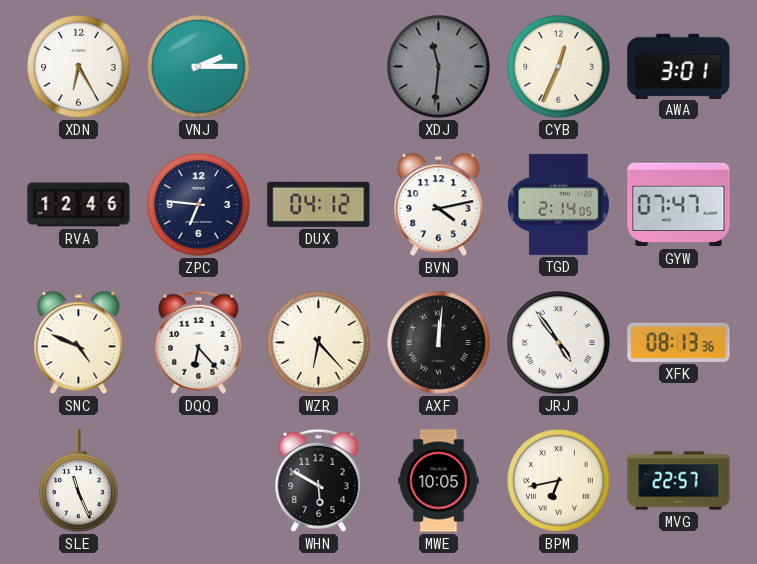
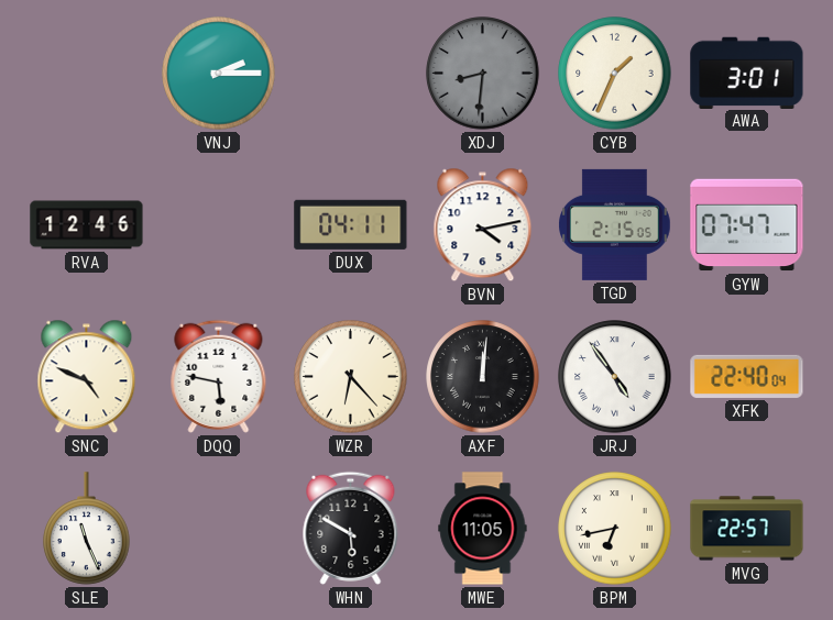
XDN: 6:25 -> none (79, 67)
XDJ: 11:31 -> 8:31 (483, 74)
CYB: 12:34 -> 1:34 (615, 74)
ZPC: 6:46 -> none (199, 205)
DUX: 04:12 -> 04:11 (351, 224)
TGD: 2:14 -> 2:15 (615, 224)
DQQ: 6:23 -> 5:47 (219, 376)
XFK: 08:13 -> 22:40 (747, 376)
MWE: 10:05 -> 11:05 (483, 529)
